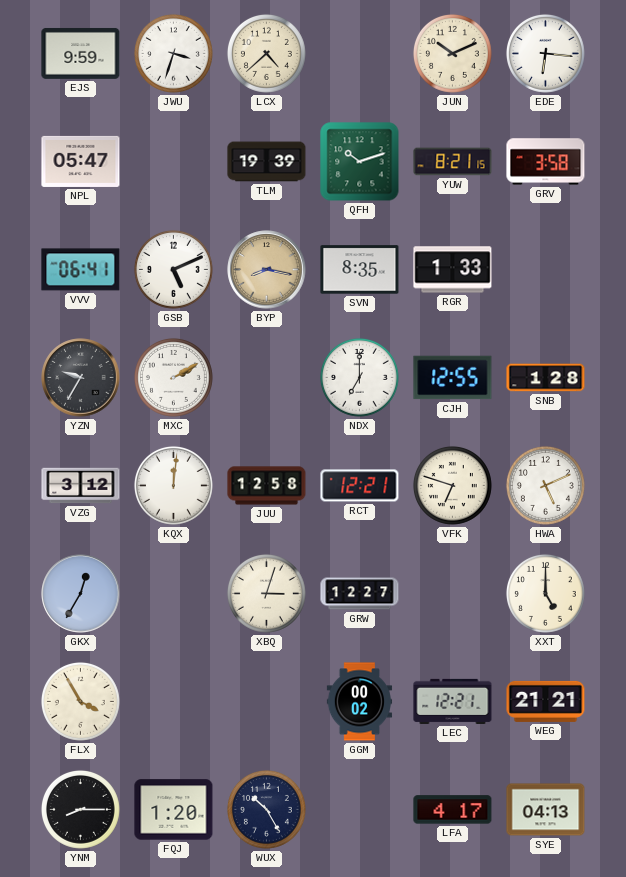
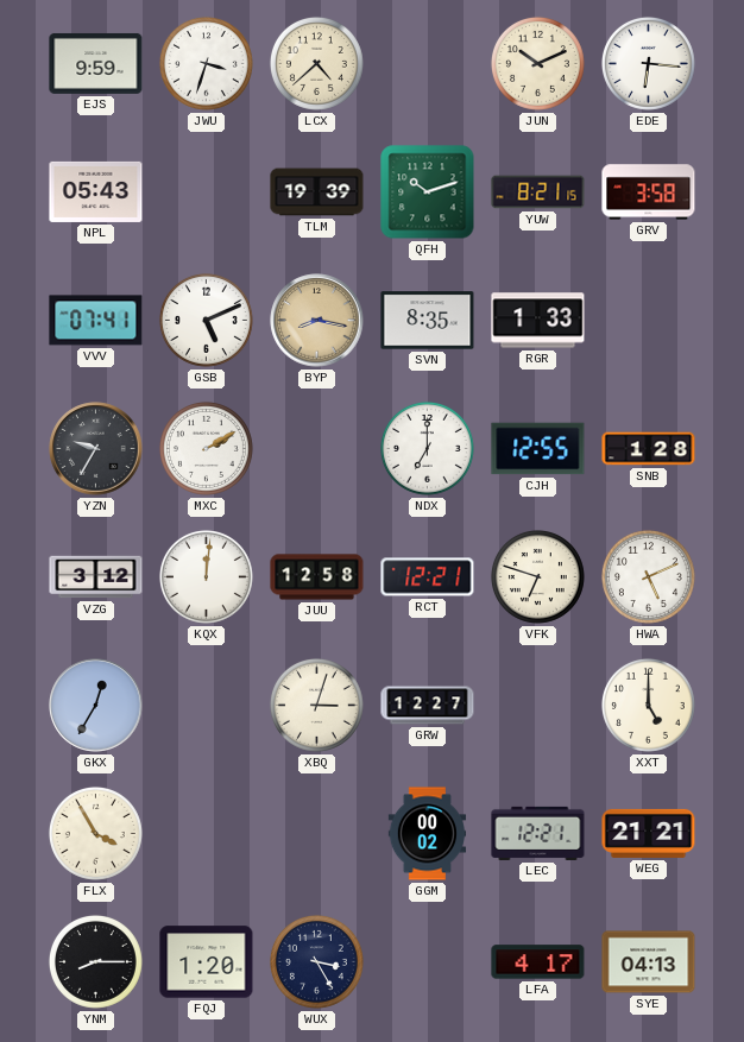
NPL: 05:47 -> 05:43 (96, 191)
VVV: 06:41 -> 07:41 (96, 321)
WUX: 10:25 -> 3:25 (316, 961)
